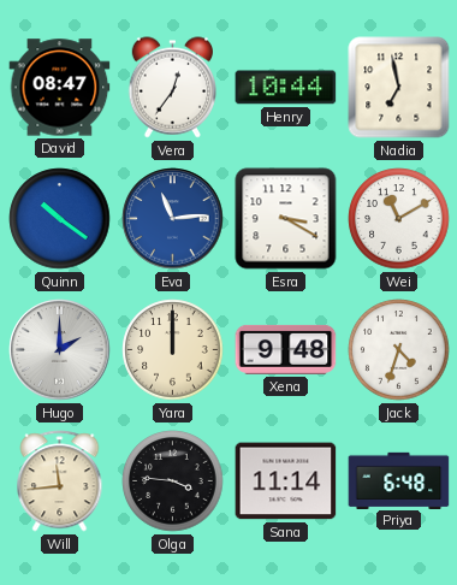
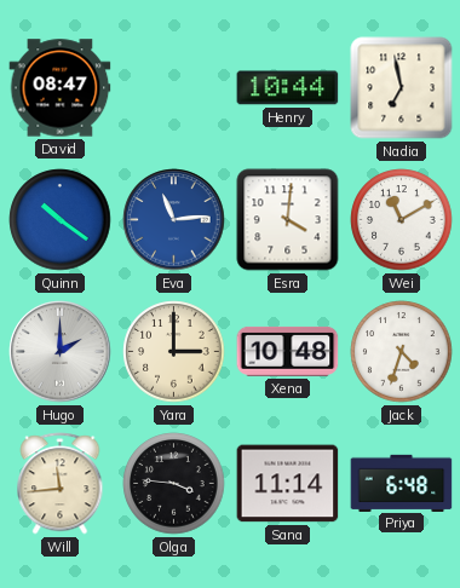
Vera: 12:36 -> none (172, 88)
Esra: 3:20 -> 4:01 (288, 220)
Yara: 12:00 -> 3:00 (174, 352)
Xena: 9:48 -> 10:48 (288, 351)
